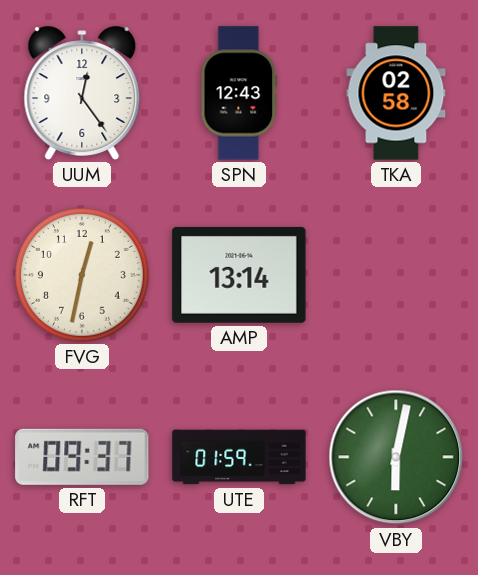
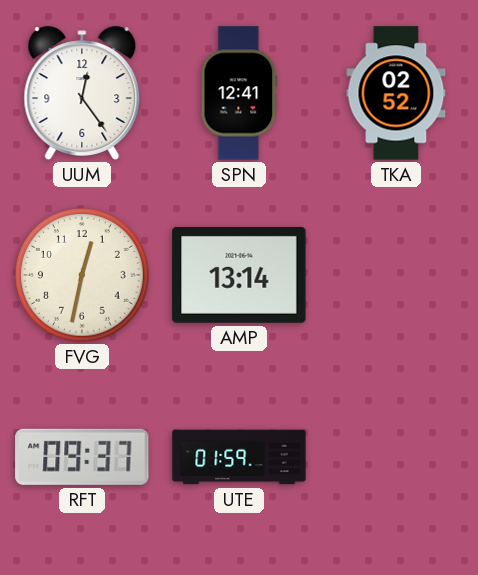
SPN: 12:43 -> 12:41 (239, 93)
TKA: 02:58 -> 02:52 (396, 93)
VBY: 6:02 -> none (396, 457)
